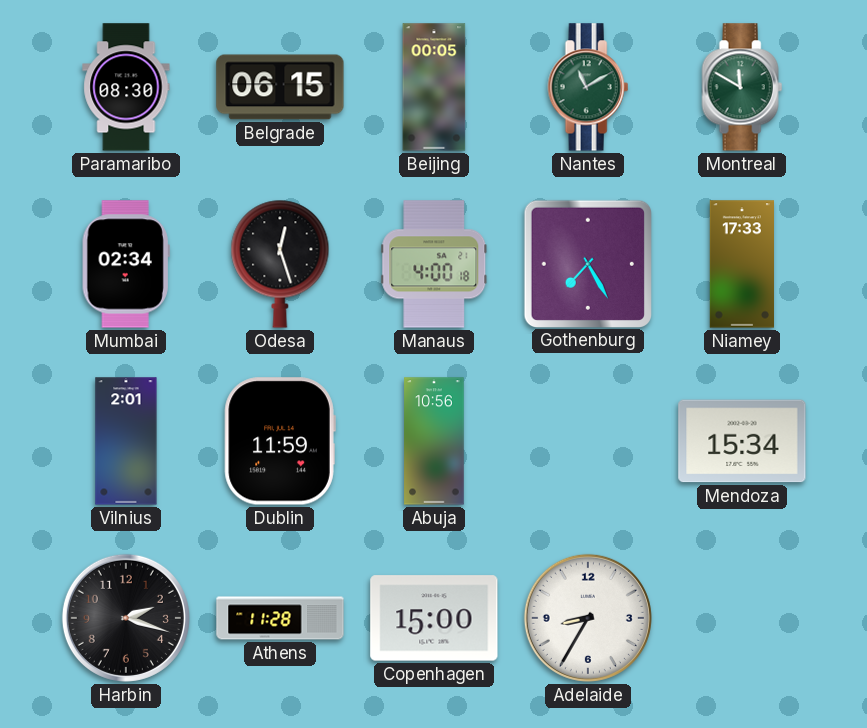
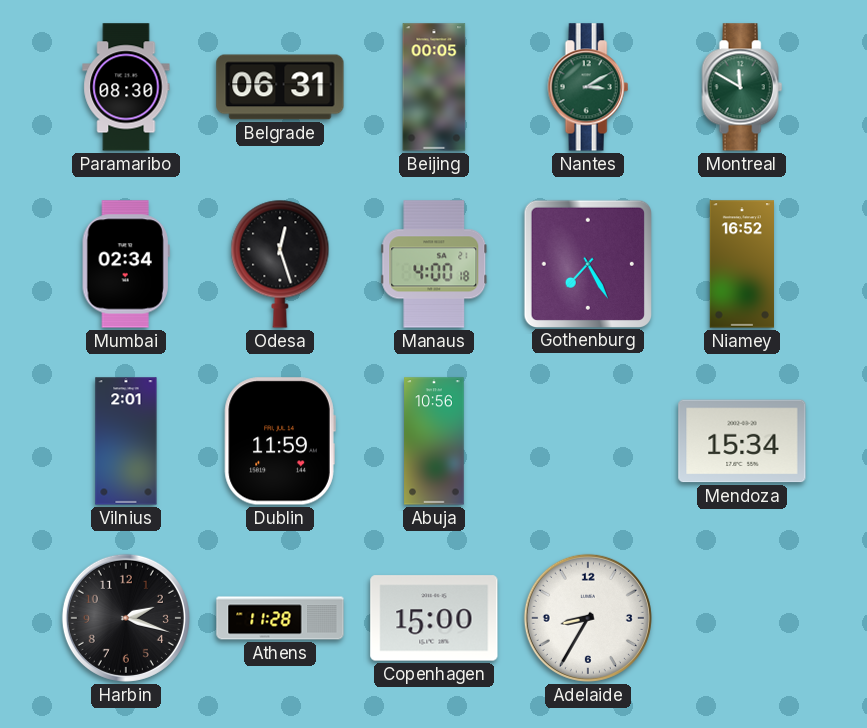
Belgrade: 06:15 -> 06:31 (280, 87)
Nantes: 11:10 -> 3:10 (588, 87)
Niamey: 17:33 -> 16:52 (741, 264)
